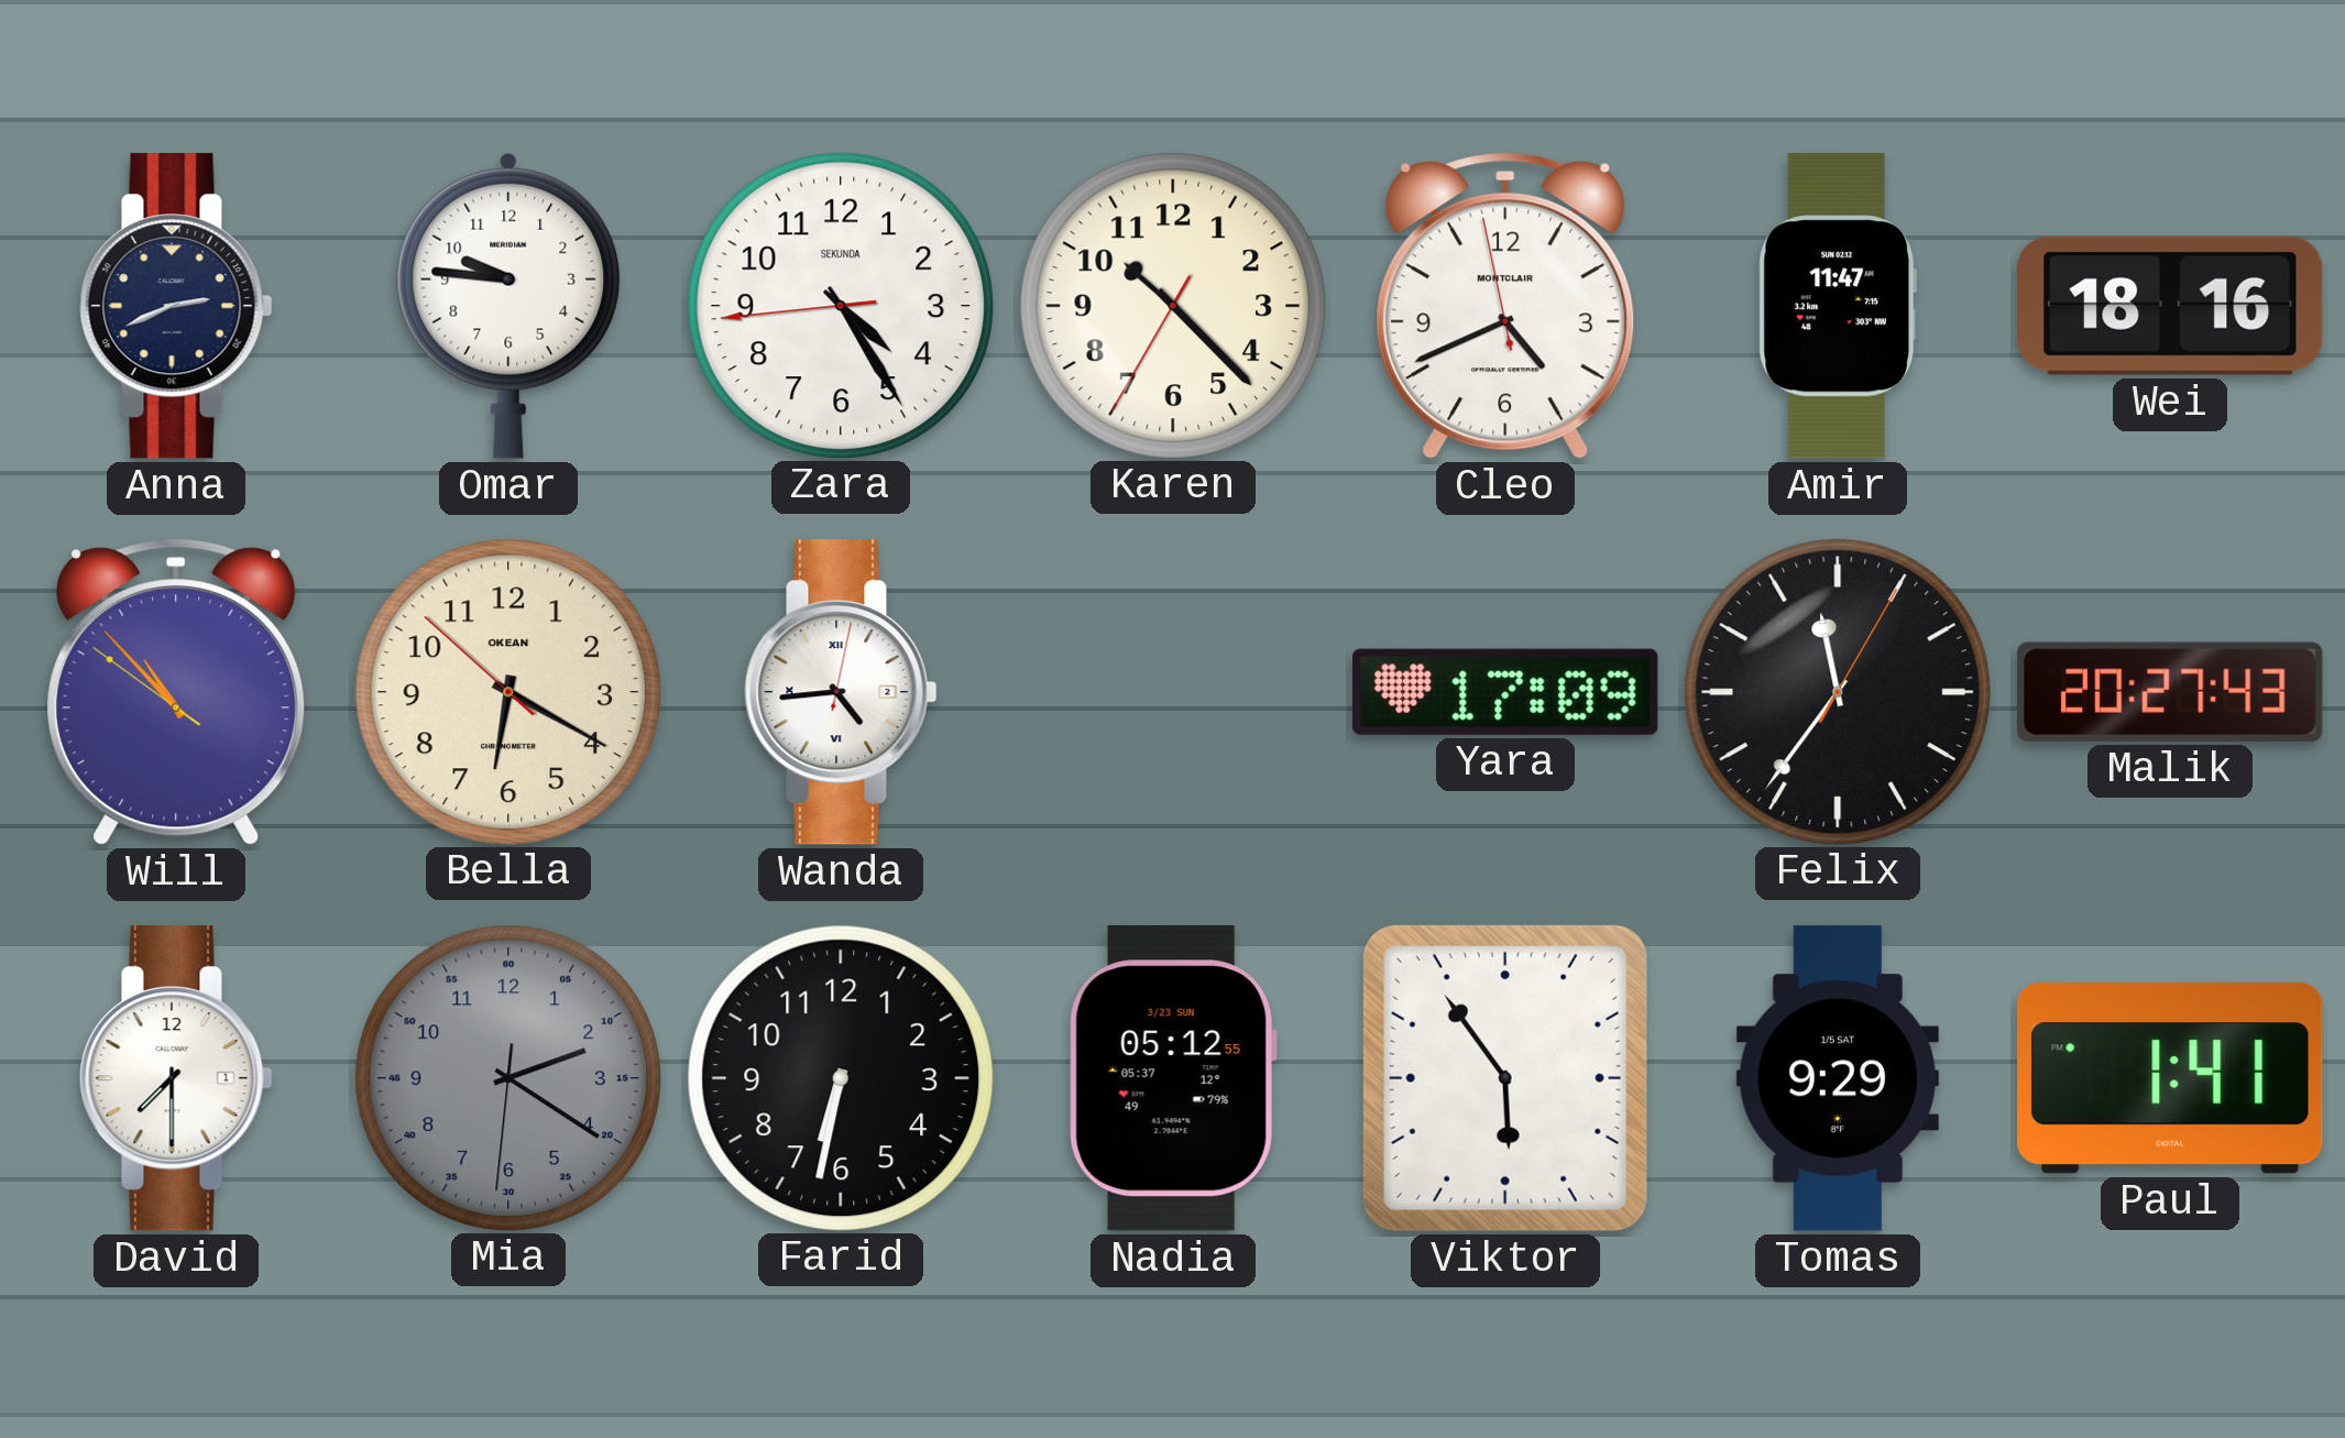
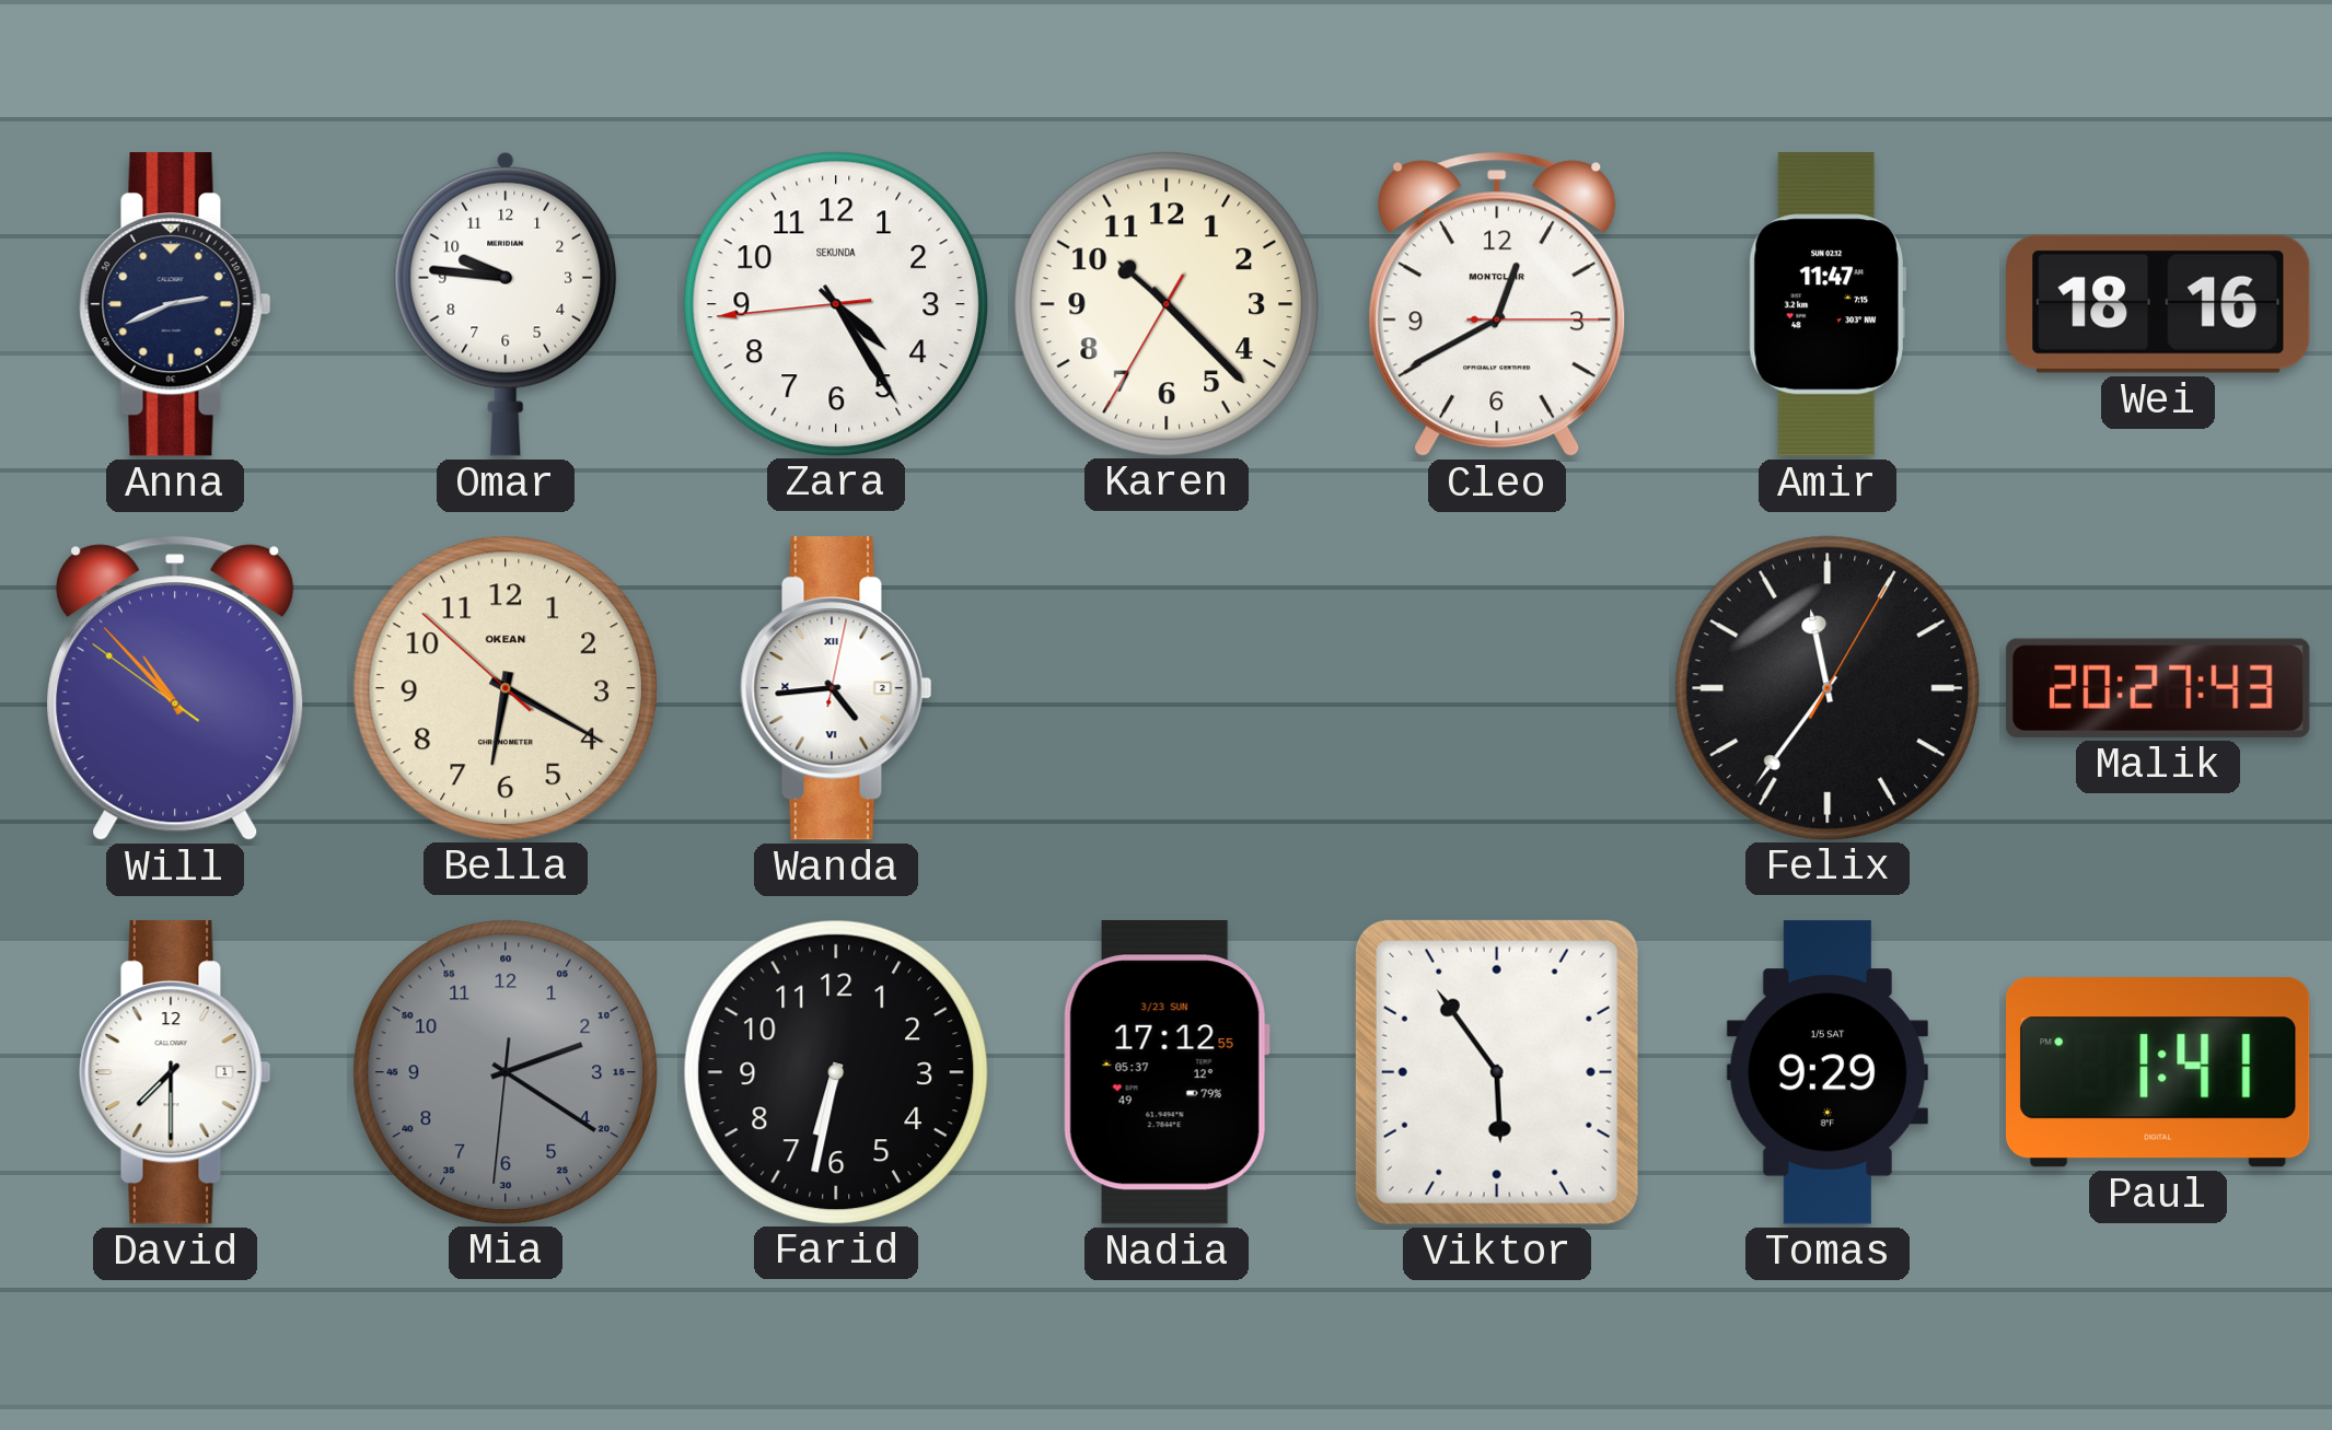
Cleo: 4:40 -> 12:40 (1497, 304)
Yara: 17:09 -> none (1505, 692)
Nadia: 05:12 -> 17:12 (1167, 1073)
